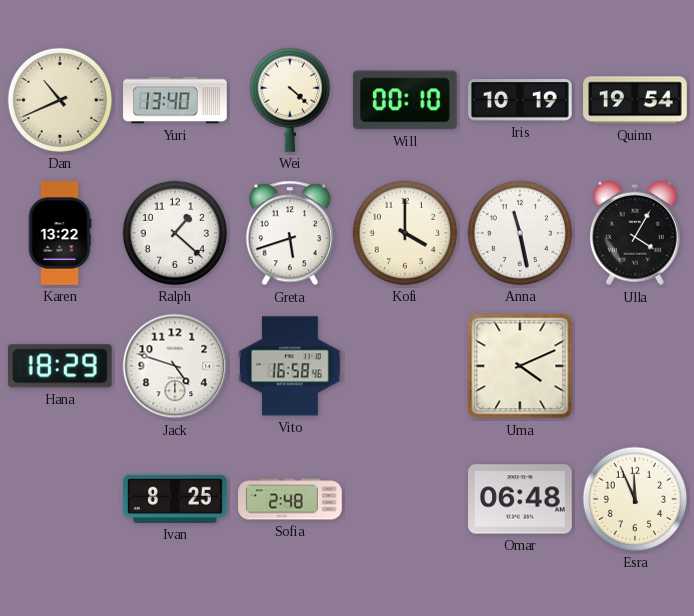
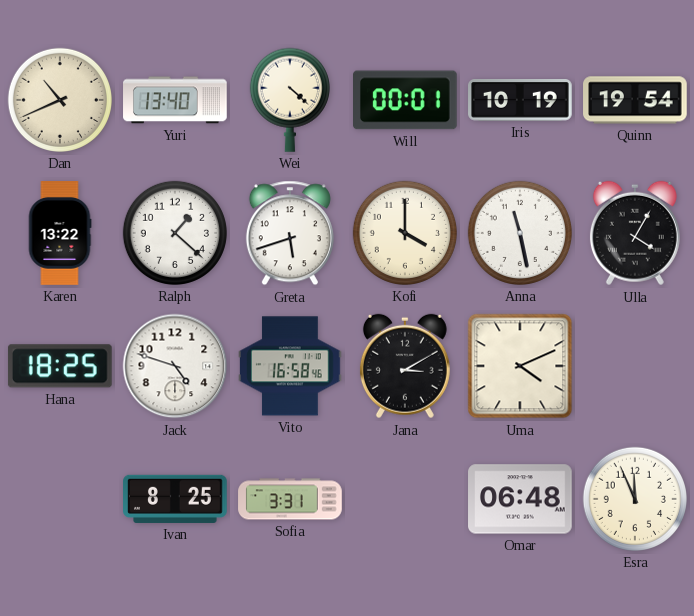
Will: 00:10 -> 00:01 (406, 100)
Hana: 18:29 -> 18:25 (60, 366)
Jana: none -> 3:10 (405, 366)
Sofia: 2:48 -> 3:31 (290, 499)
